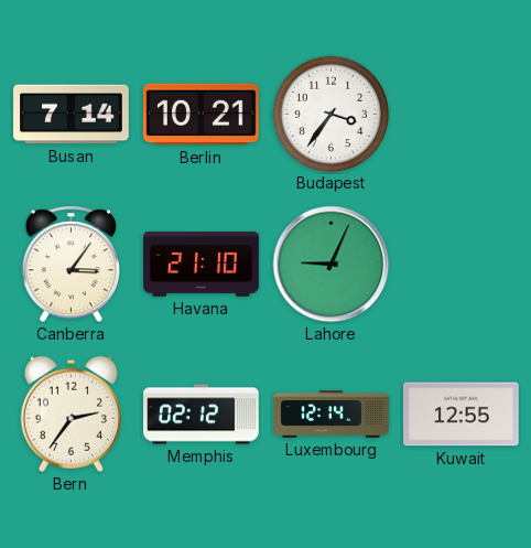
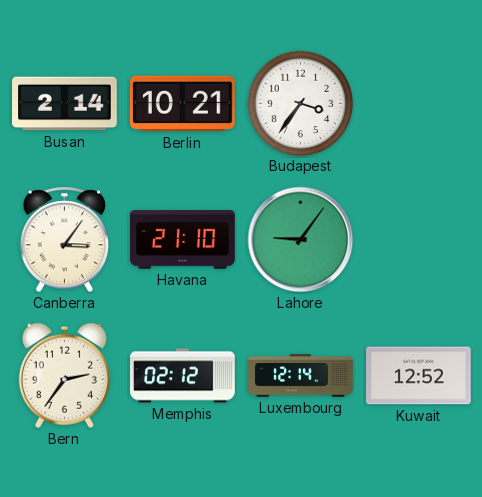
Busan: 7:14 -> 2:14 (65, 104)
Lahore: 9:04 -> 9:06 (301, 240)
Kuwait: 12:55 -> 12:52 (419, 376)
